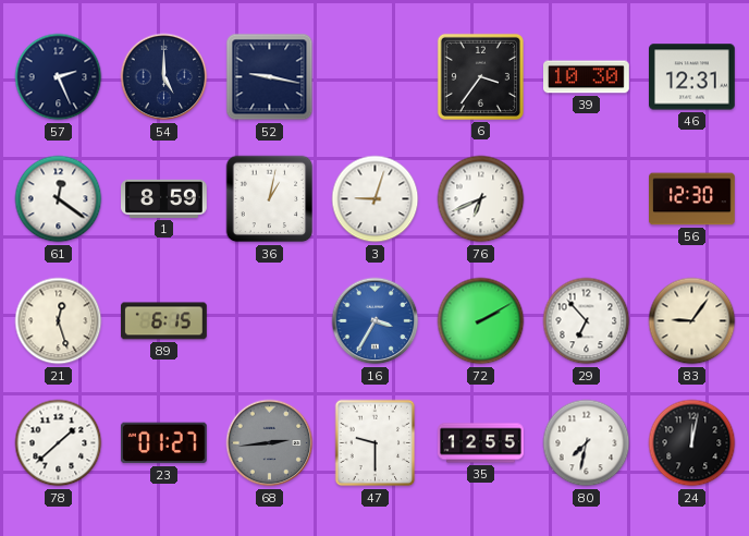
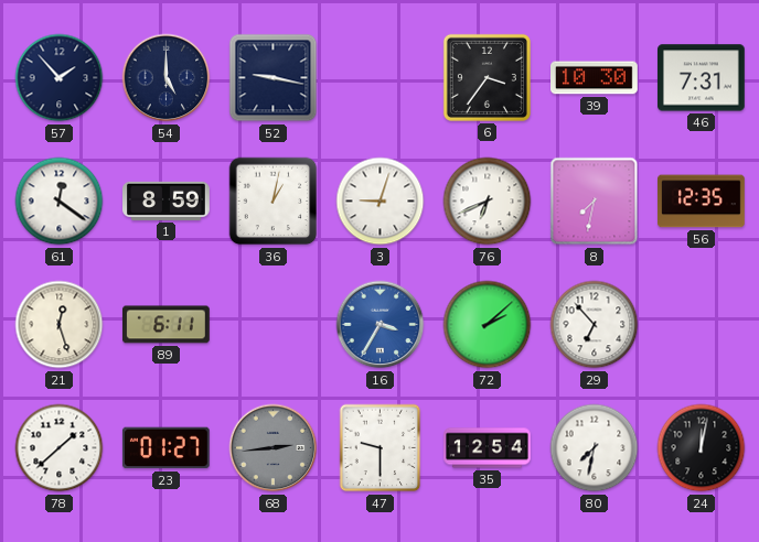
57: 2:26 -> 1:53 (60, 78)
46: 12:31 -> 7:31 (702, 78)
8: none -> 7:32 (595, 202)
56: 12:30 -> 12:35 (702, 202)
89: 6:15 -> 6:11 (167, 325)
72: 2:10 -> 2:08 (488, 325)
83: 9:06 -> none (692, 321)
35: 12:55 -> 12:54 (488, 448)
